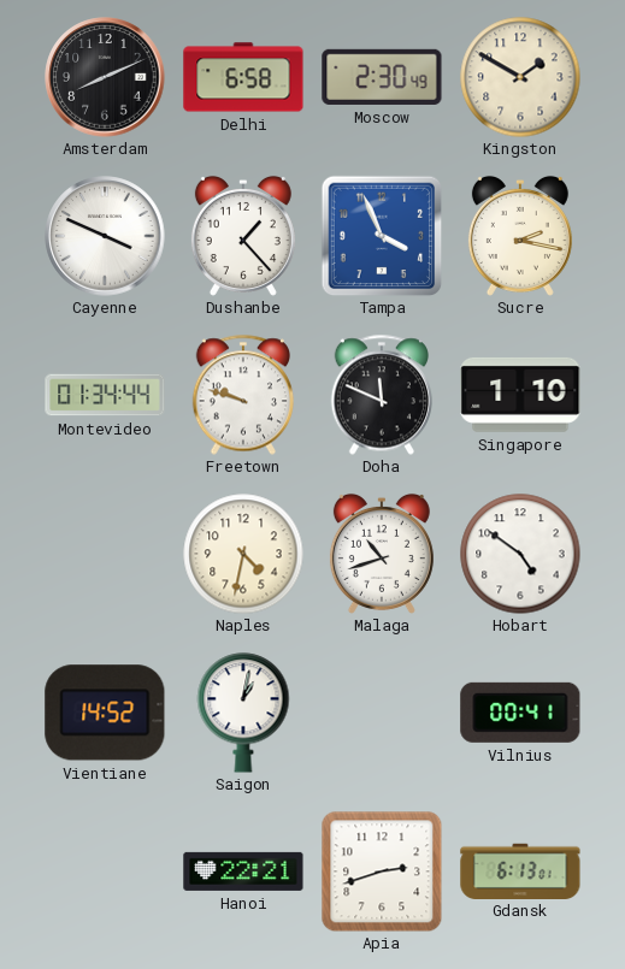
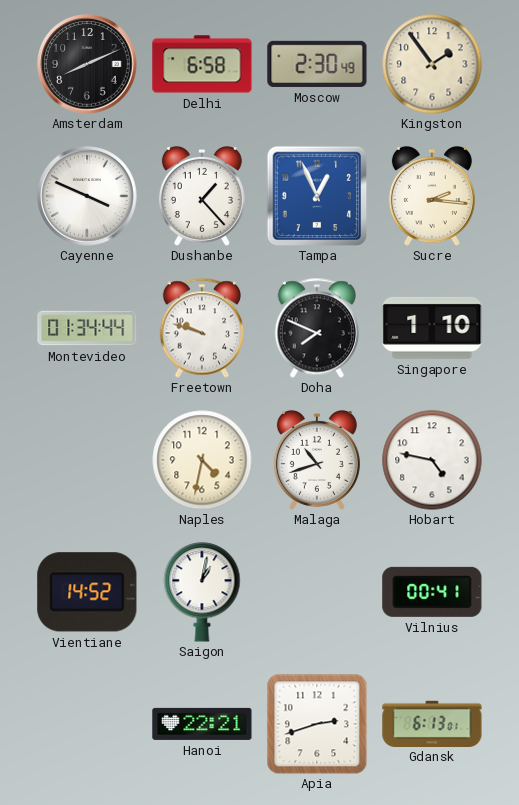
Kingston: 1:50 -> 1:54 (432, 64)
Tampa: 3:56 -> 12:56 (317, 196)
Sucre: 2:17 -> 2:16 (432, 196)
Doha: 11:49 -> 7:49 (316, 328)
Hobart: 4:51 -> 4:47 (432, 460)
